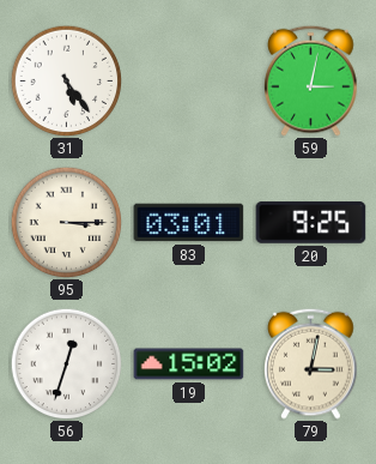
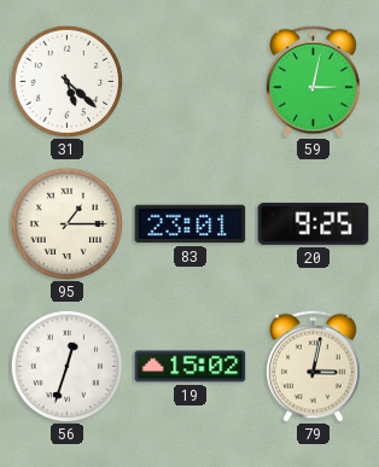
31: 5:24 -> 5:22 (66, 81)
95: 3:15 -> 1:15 (66, 223)
83: 03:01 -> 23:01 (191, 224)
